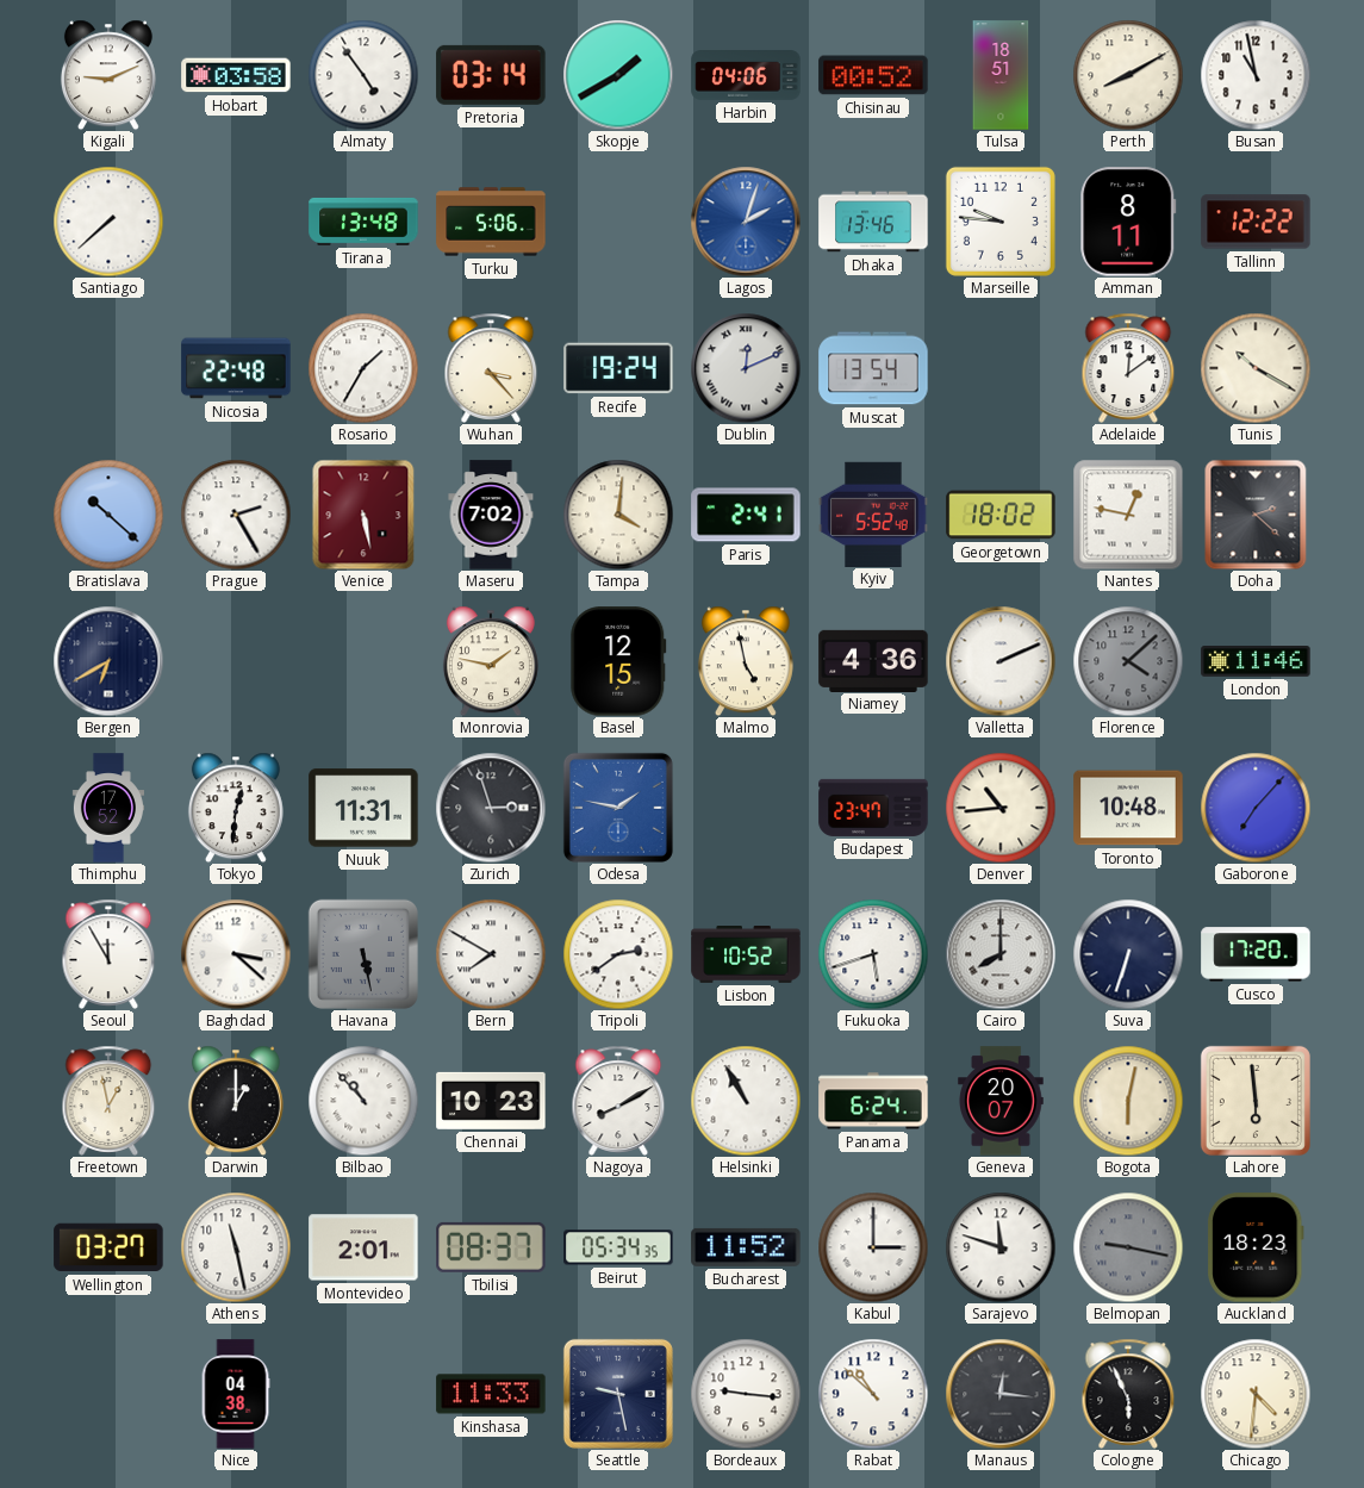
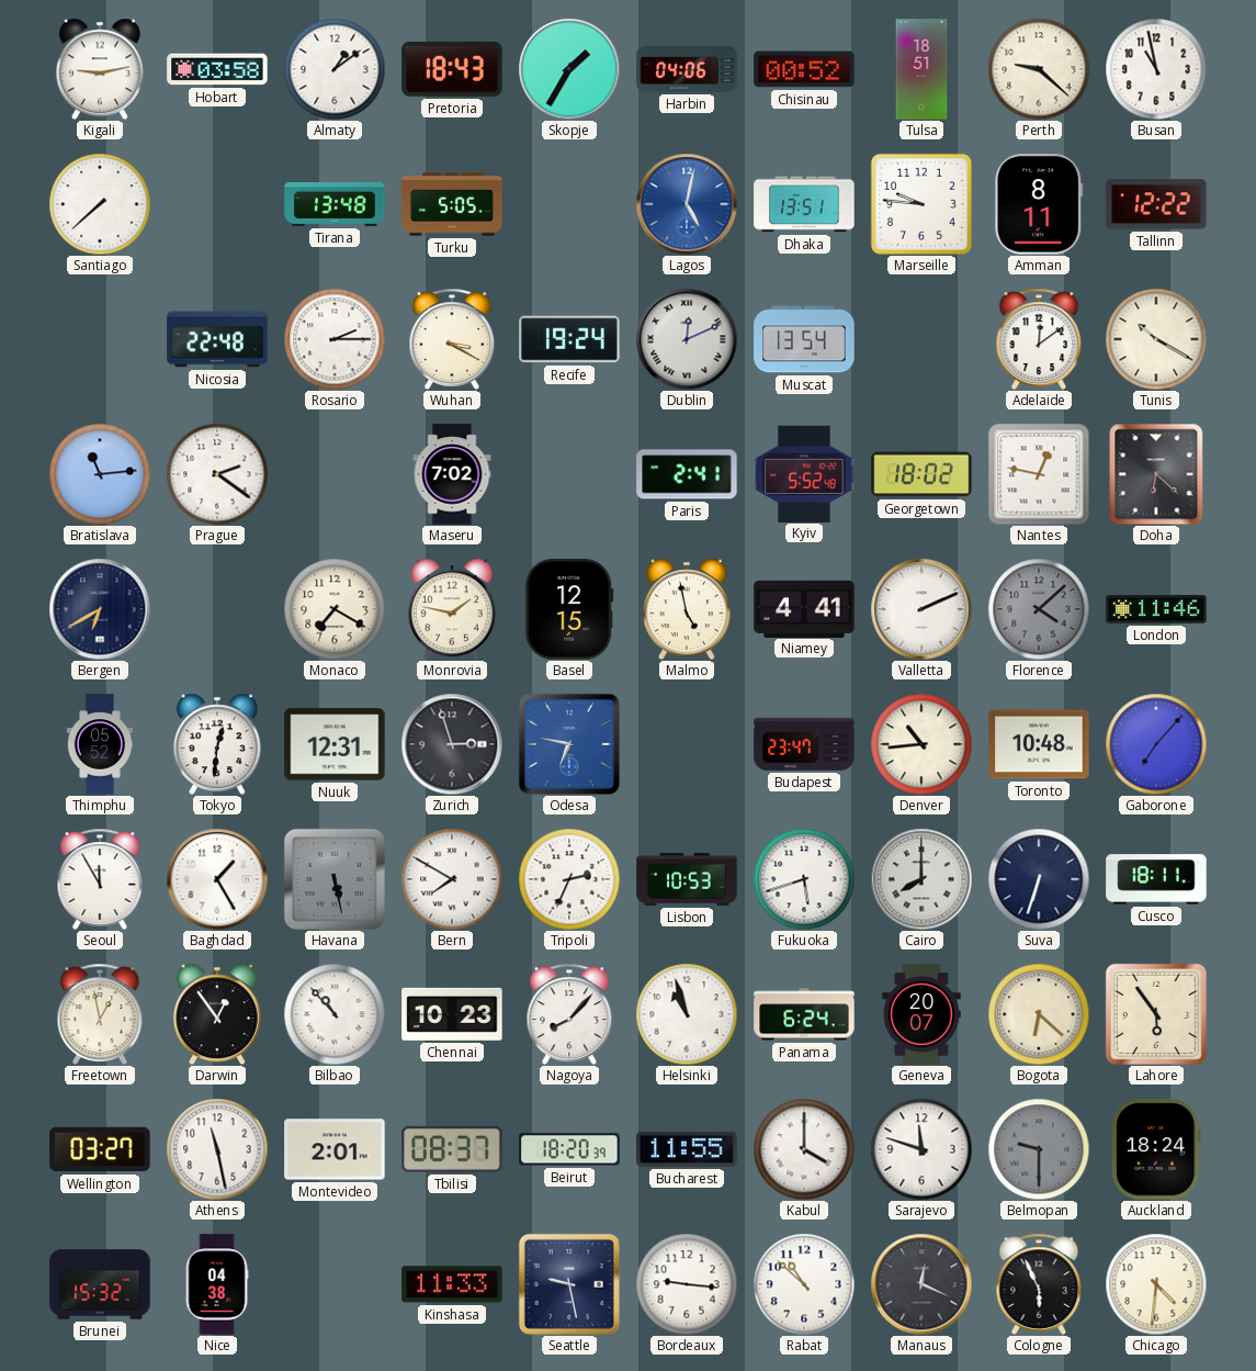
Kigali: 9:11 -> 9:13 (100, 69)
Almaty: 4:54 -> 1:09 (335, 69)
Pretoria: 03:14 -> 18:43 (452, 69)
Skopje: 1:40 -> 1:35 (569, 69)
Perth: 8:10 -> 9:22 (1039, 69)
Turku: 5:06 -> 5:05 (452, 204)
Lagos: 2:03 -> 5:02 (687, 204)
Dhaka: 13:46 -> 13:51 (804, 204)
Rosario: 1:35 -> 2:15 (335, 339)
Wuhan: 3:23 -> 3:20 (452, 339)
Bratislava: 10:22 -> 11:14 (100, 474)
Prague: 2:25 -> 2:21 (217, 474)
Venice: 5:28 -> none (363, 515)
Tampa: 4:01 -> none (618, 515)
Doha: 2:22 -> 6:22 (1156, 474)
Monaco: none -> 7:20 (335, 609)
Niamey: 4:36 -> 4:41 (804, 608)
Thimphu: 17:52 -> 05:52 (99, 744)
Nuuk: 11:31 -> 12:31 (335, 744)
Odesa: 1:47 -> 6:47 (569, 744)
Baghdad: 3:22 -> 1:25 (217, 879)
Tripoli: 2:39 -> 2:34 (569, 879)
Lisbon: 10:52 -> 10:53 (687, 880)
Cusco: 17:20 -> 18:11 (1156, 879)
Darwin: 1:00 -> 12:54 (217, 1014)
Nagoya: 8:10 -> 8:07 (569, 1014)
Helsinki: 10:55 -> 10:57 (687, 1014)
Bogota: 6:02 -> 6:22 (1039, 1014)
Lahore: 5:59 -> 5:54 (1156, 1014)
Beirut: 05:34 -> 18:20 (569, 1149)
Bucharest: 11:52 -> 11:55 (687, 1149)
Kabul: 3:00 -> 4:00 (804, 1149)
Belmopan: 9:17 -> 9:30 (1039, 1149)
Auckland: 18:23 -> 18:24 (1157, 1149)
Brunei: none -> 15:32 (100, 1284)
Manaus: 12:16 -> 12:19 (921, 1284)
